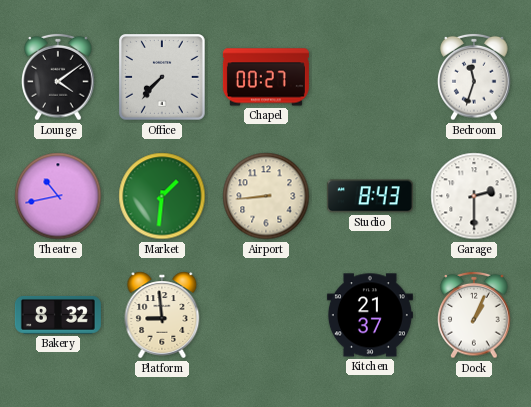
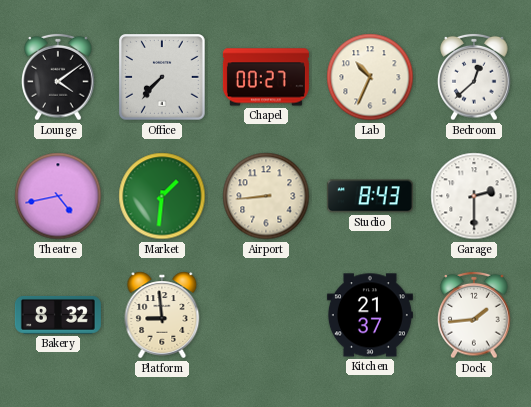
Lab: none -> 10:34 (370, 77)
Bedroom: 11:33 -> 12:38 (474, 77)
Theatre: 10:43 -> 4:43 (58, 196)
Dock: 1:04 -> 1:44 (474, 315)
